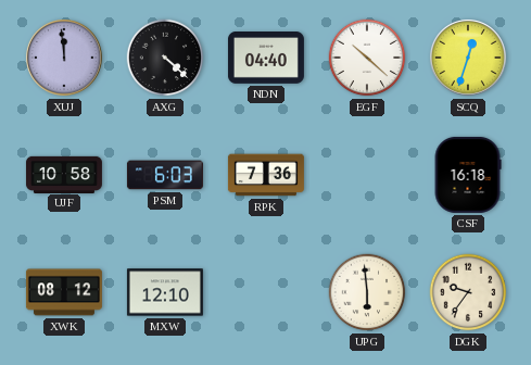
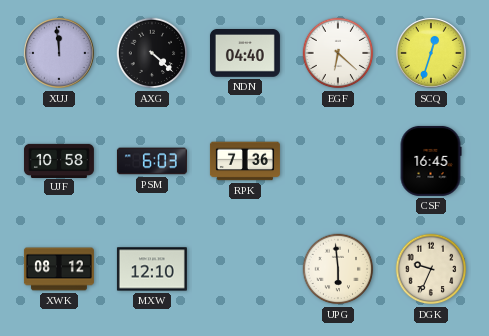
EGF: 10:22 -> 6:22 (338, 53)
CSF: 16:18 -> 16:45 (431, 161)
DGK: 9:36 -> 9:34 (431, 269)
